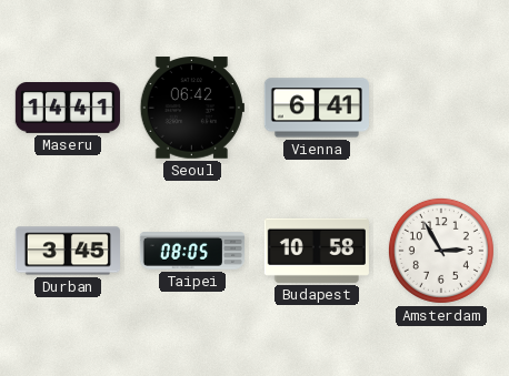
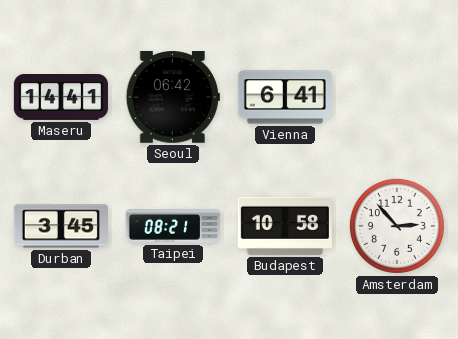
Taipei: 08:05 -> 08:21 (173, 226)
Amsterdam: 2:55 -> 2:53 (397, 226)
